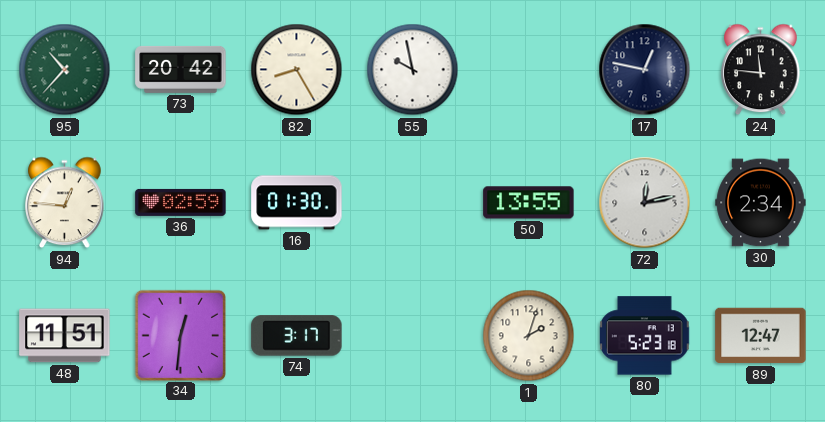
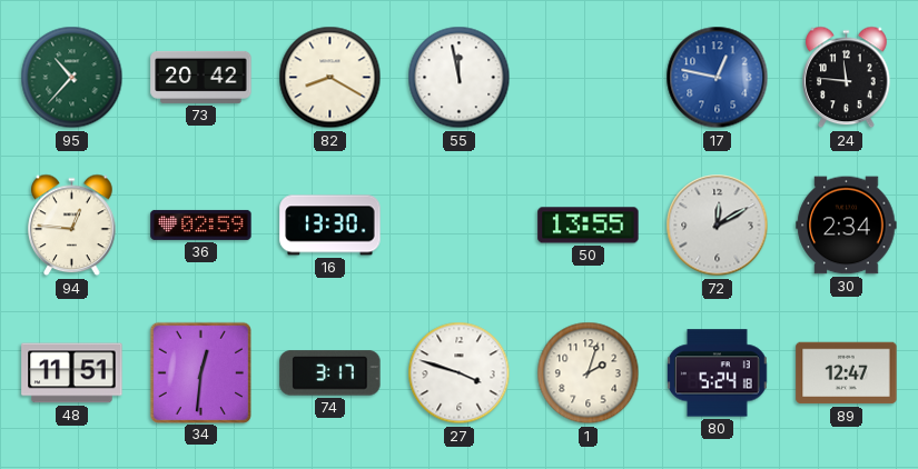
82: 8:25 -> 8:20 (330, 78)
55: 9:58 -> 11:58 (460, 78)
17 dial: navy -> blue (718, 78)
16: 01:30 -> 13:30 (330, 226)
72: 12:13 -> 12:10 (718, 226)
27: none -> 3:48 (460, 373)
80: 5:23 -> 5:24 (718, 373)
